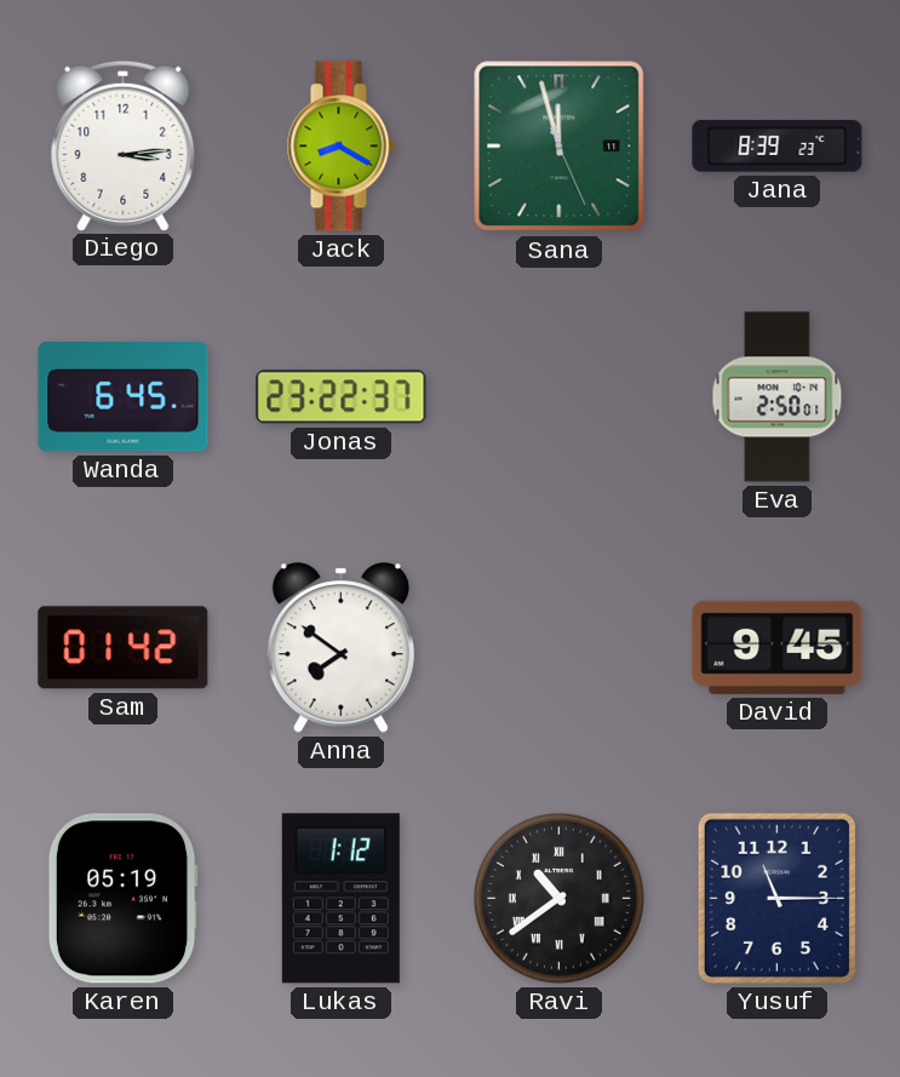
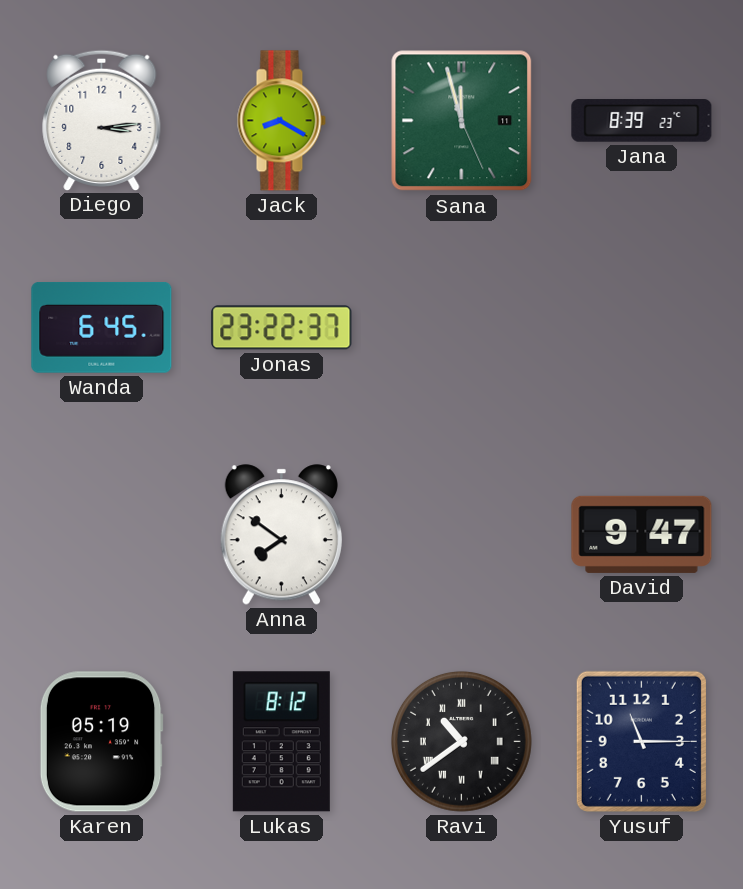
Eva: 2:50 -> none (778, 397)
Sam: 01:42 -> none (124, 648)
David: 9:45 -> 9:47 (642, 534)
Lukas: 1:12 -> 8:12 (281, 742)
